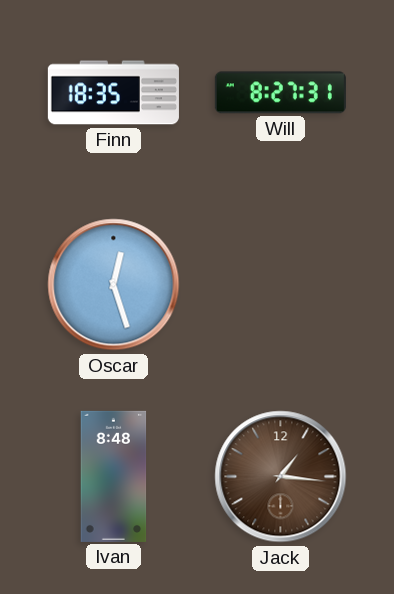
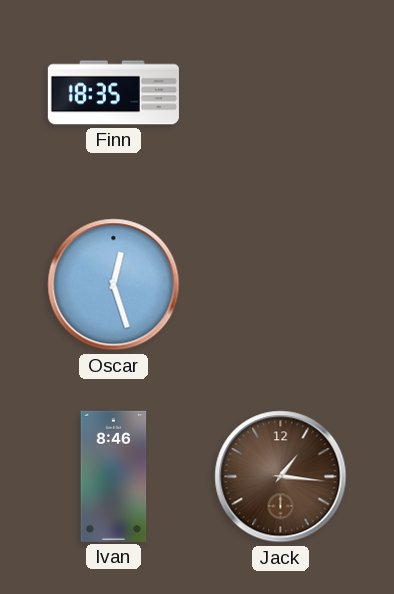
Will: 8:27 -> none (280, 93)
Ivan: 8:48 -> 8:46 (114, 476)
